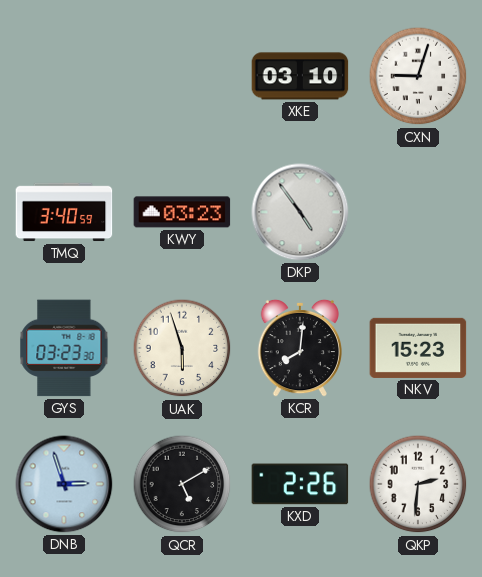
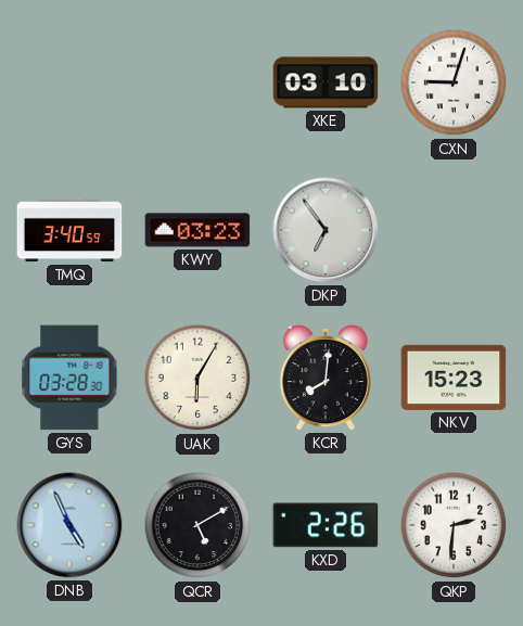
DKP: 4:54 -> 6:54 (326, 230)
GYS: 03:23 -> 03:28 (69, 378)
UAK: 5:57 -> 6:05 (197, 378)
DNB: 2:57 -> 4:56 (69, 525)
